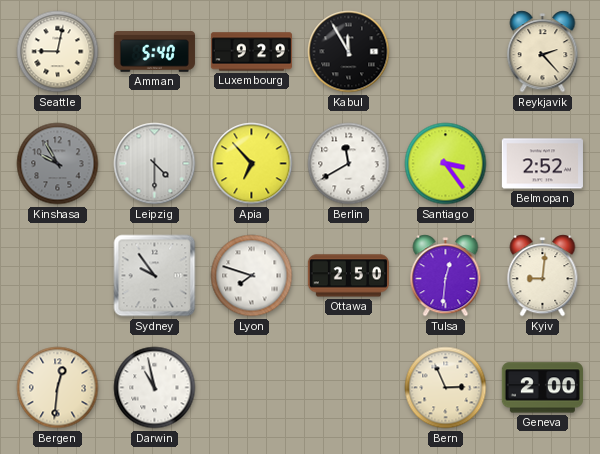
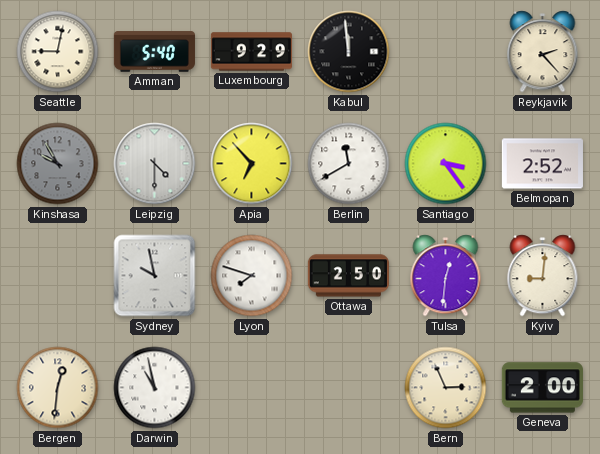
Kabul: 11:55 -> 11:59 (349, 52)
Sydney: 9:54 -> 9:58 (155, 276)
